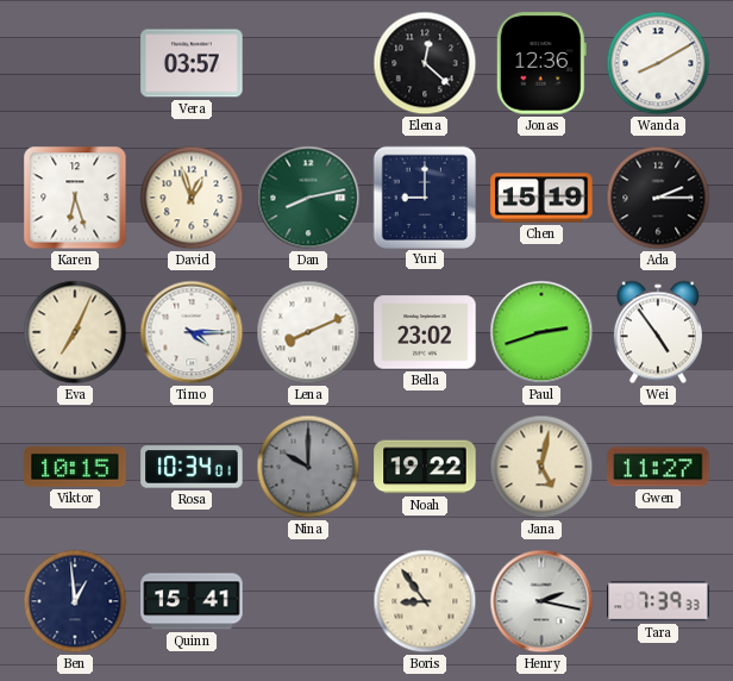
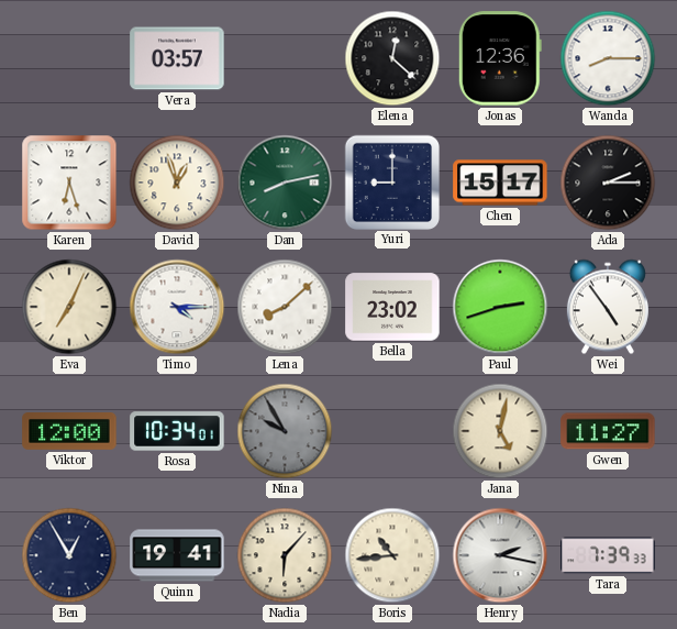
Wanda: 8:10 -> 8:15 (608, 58)
Chen: 15:19 -> 15:17 (500, 183)
Lena: 8:11 -> 8:08 (285, 307)
Viktor: 10:15 -> 12:00 (69, 431)
Nina: 10:00 -> 9:55 (285, 431)
Noah: 19:22 -> none (425, 467)
Ben: 12:59 -> 12:55 (69, 555)
Quinn: 15:41 -> 19:41 (177, 555)
Nadia: none -> 6:07 (285, 555)
Boris: 8:54 -> 10:44 (392, 555)
